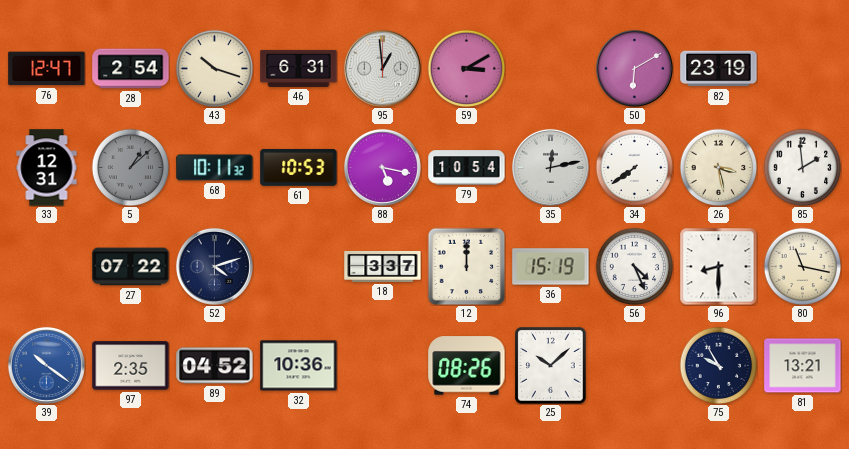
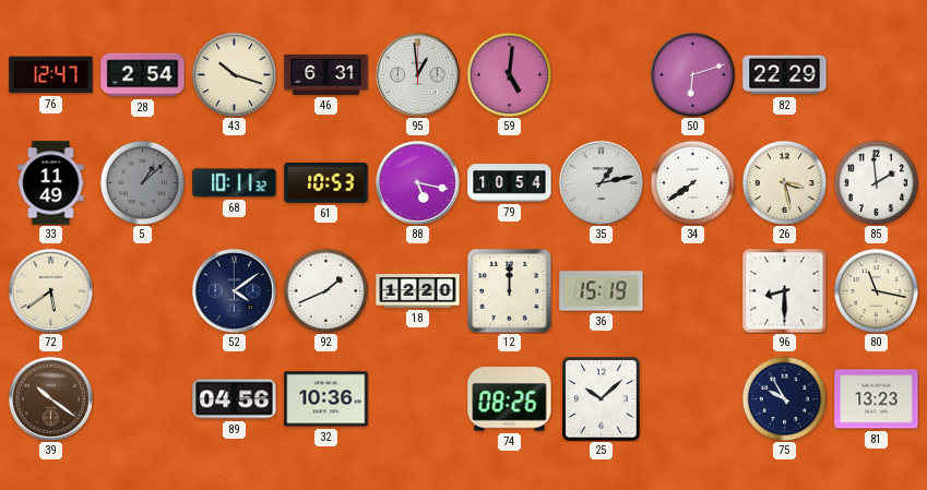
59: 3:10 -> 5:01 (509, 74)
50: 6:10 -> 6:12 (692, 74)
82: 23:19 -> 22:29 (785, 75)
33: 12:31 -> 11:49 (51, 183)
35: 12:13 -> 1:13 (601, 182)
72: none -> 5:39 (50, 290)
27: 07:22 -> none (131, 267)
52: 4:12 -> 4:09 (234, 290)
92: none -> 1:41 (325, 290)
18: 3:37 -> 12:20 (418, 290)
56: 4:26 -> none (634, 266)
39 dial: blue -> brown (50, 398)
97: 2:35 -> none (131, 366)
89: 04:52 -> 04:56 (235, 399)
81: 13:21 -> 13:23 (877, 399)
